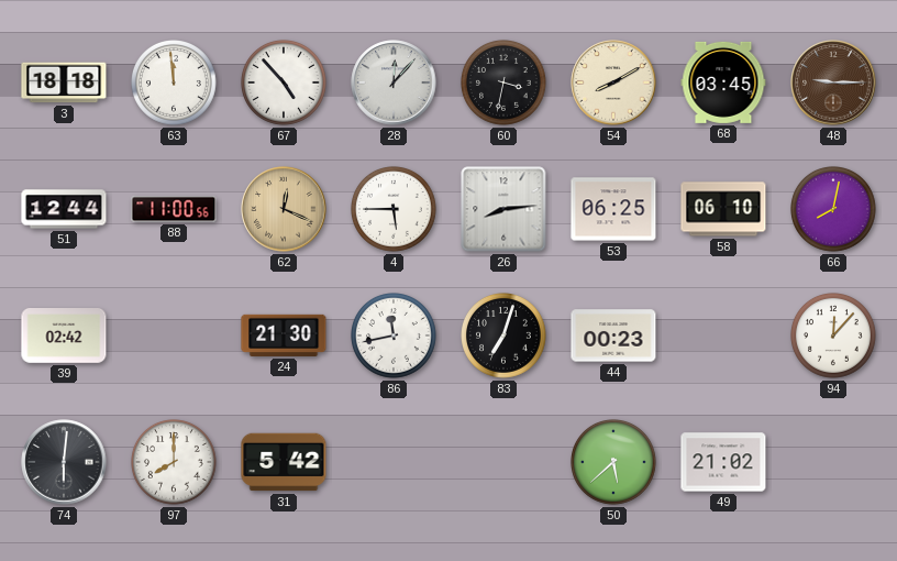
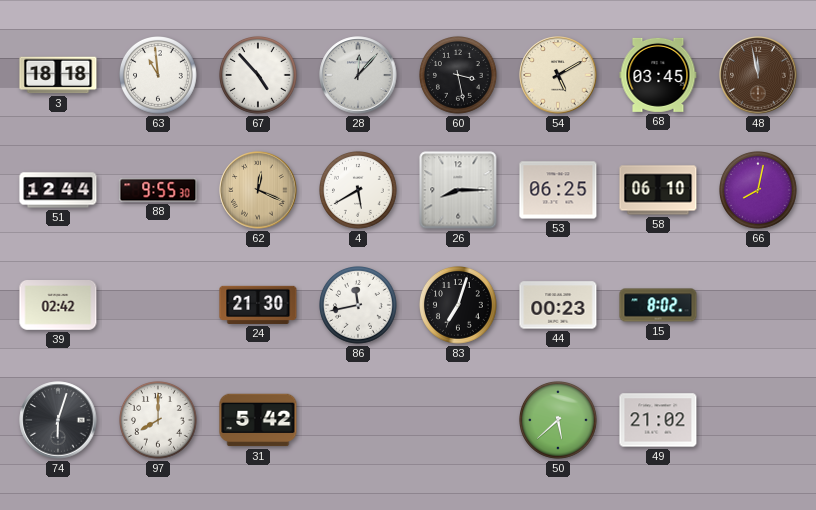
63: 11:59 -> 10:59 (159, 76)
60: 3:32 -> 3:28 (459, 76)
54: 8:10 -> 5:10 (558, 75)
48: 9:15 -> 11:58 (758, 75)
88: 11:00 -> 9:55 (158, 190)
4: 5:45 -> 5:40 (359, 191)
26: 8:14 -> 8:15 (458, 190)
15: none -> 8:02 (658, 305)
94: 12:07 -> none (834, 337)
74: 6:01 -> 6:03 (58, 420)
